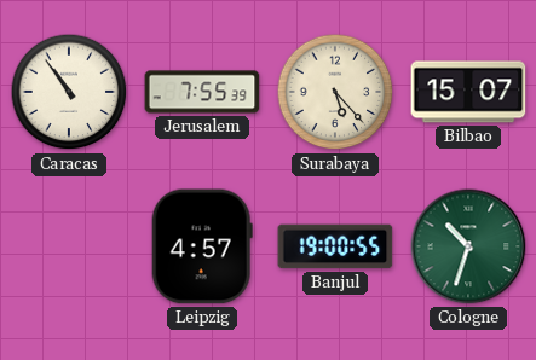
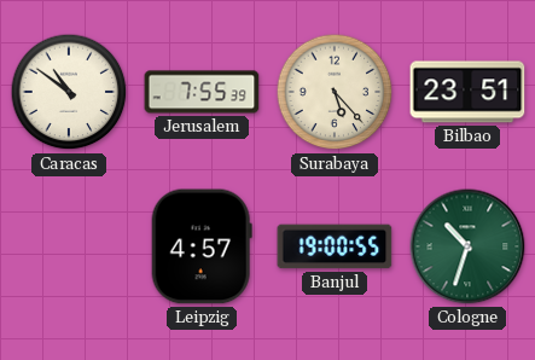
Caracas: 10:54 -> 10:51 (69, 92)
Bilbao: 15:07 -> 23:51 (467, 92)
